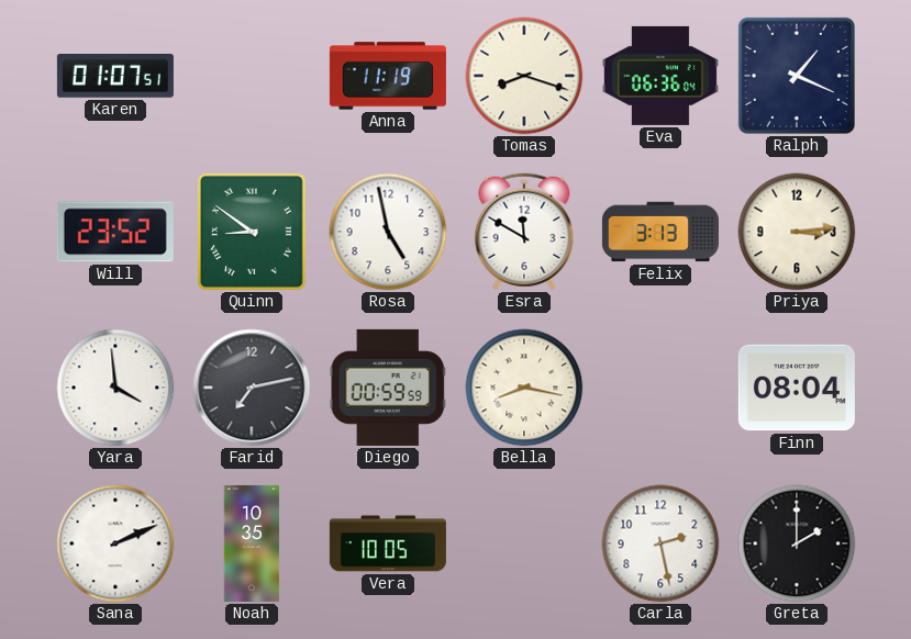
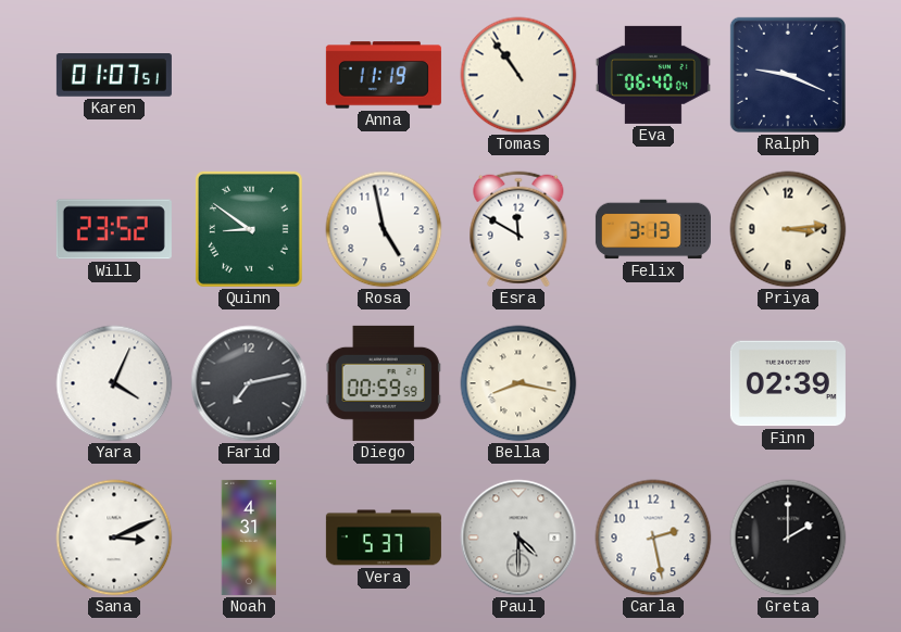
Tomas: 8:18 -> 10:54 (518, 75)
Eva: 06:36 -> 06:40 (653, 75)
Ralph: 1:19 -> 9:19 (788, 75)
Yara: 3:59 -> 4:04 (114, 383)
Finn: 08:04 -> 02:39 (788, 383)
Sana: 2:11 -> 3:11 (114, 538)
Noah: 10:35 -> 4:31 (249, 538)
Vera: 10:05 -> 5:37 (384, 538)
Paul: none -> 4:30 (518, 538)
